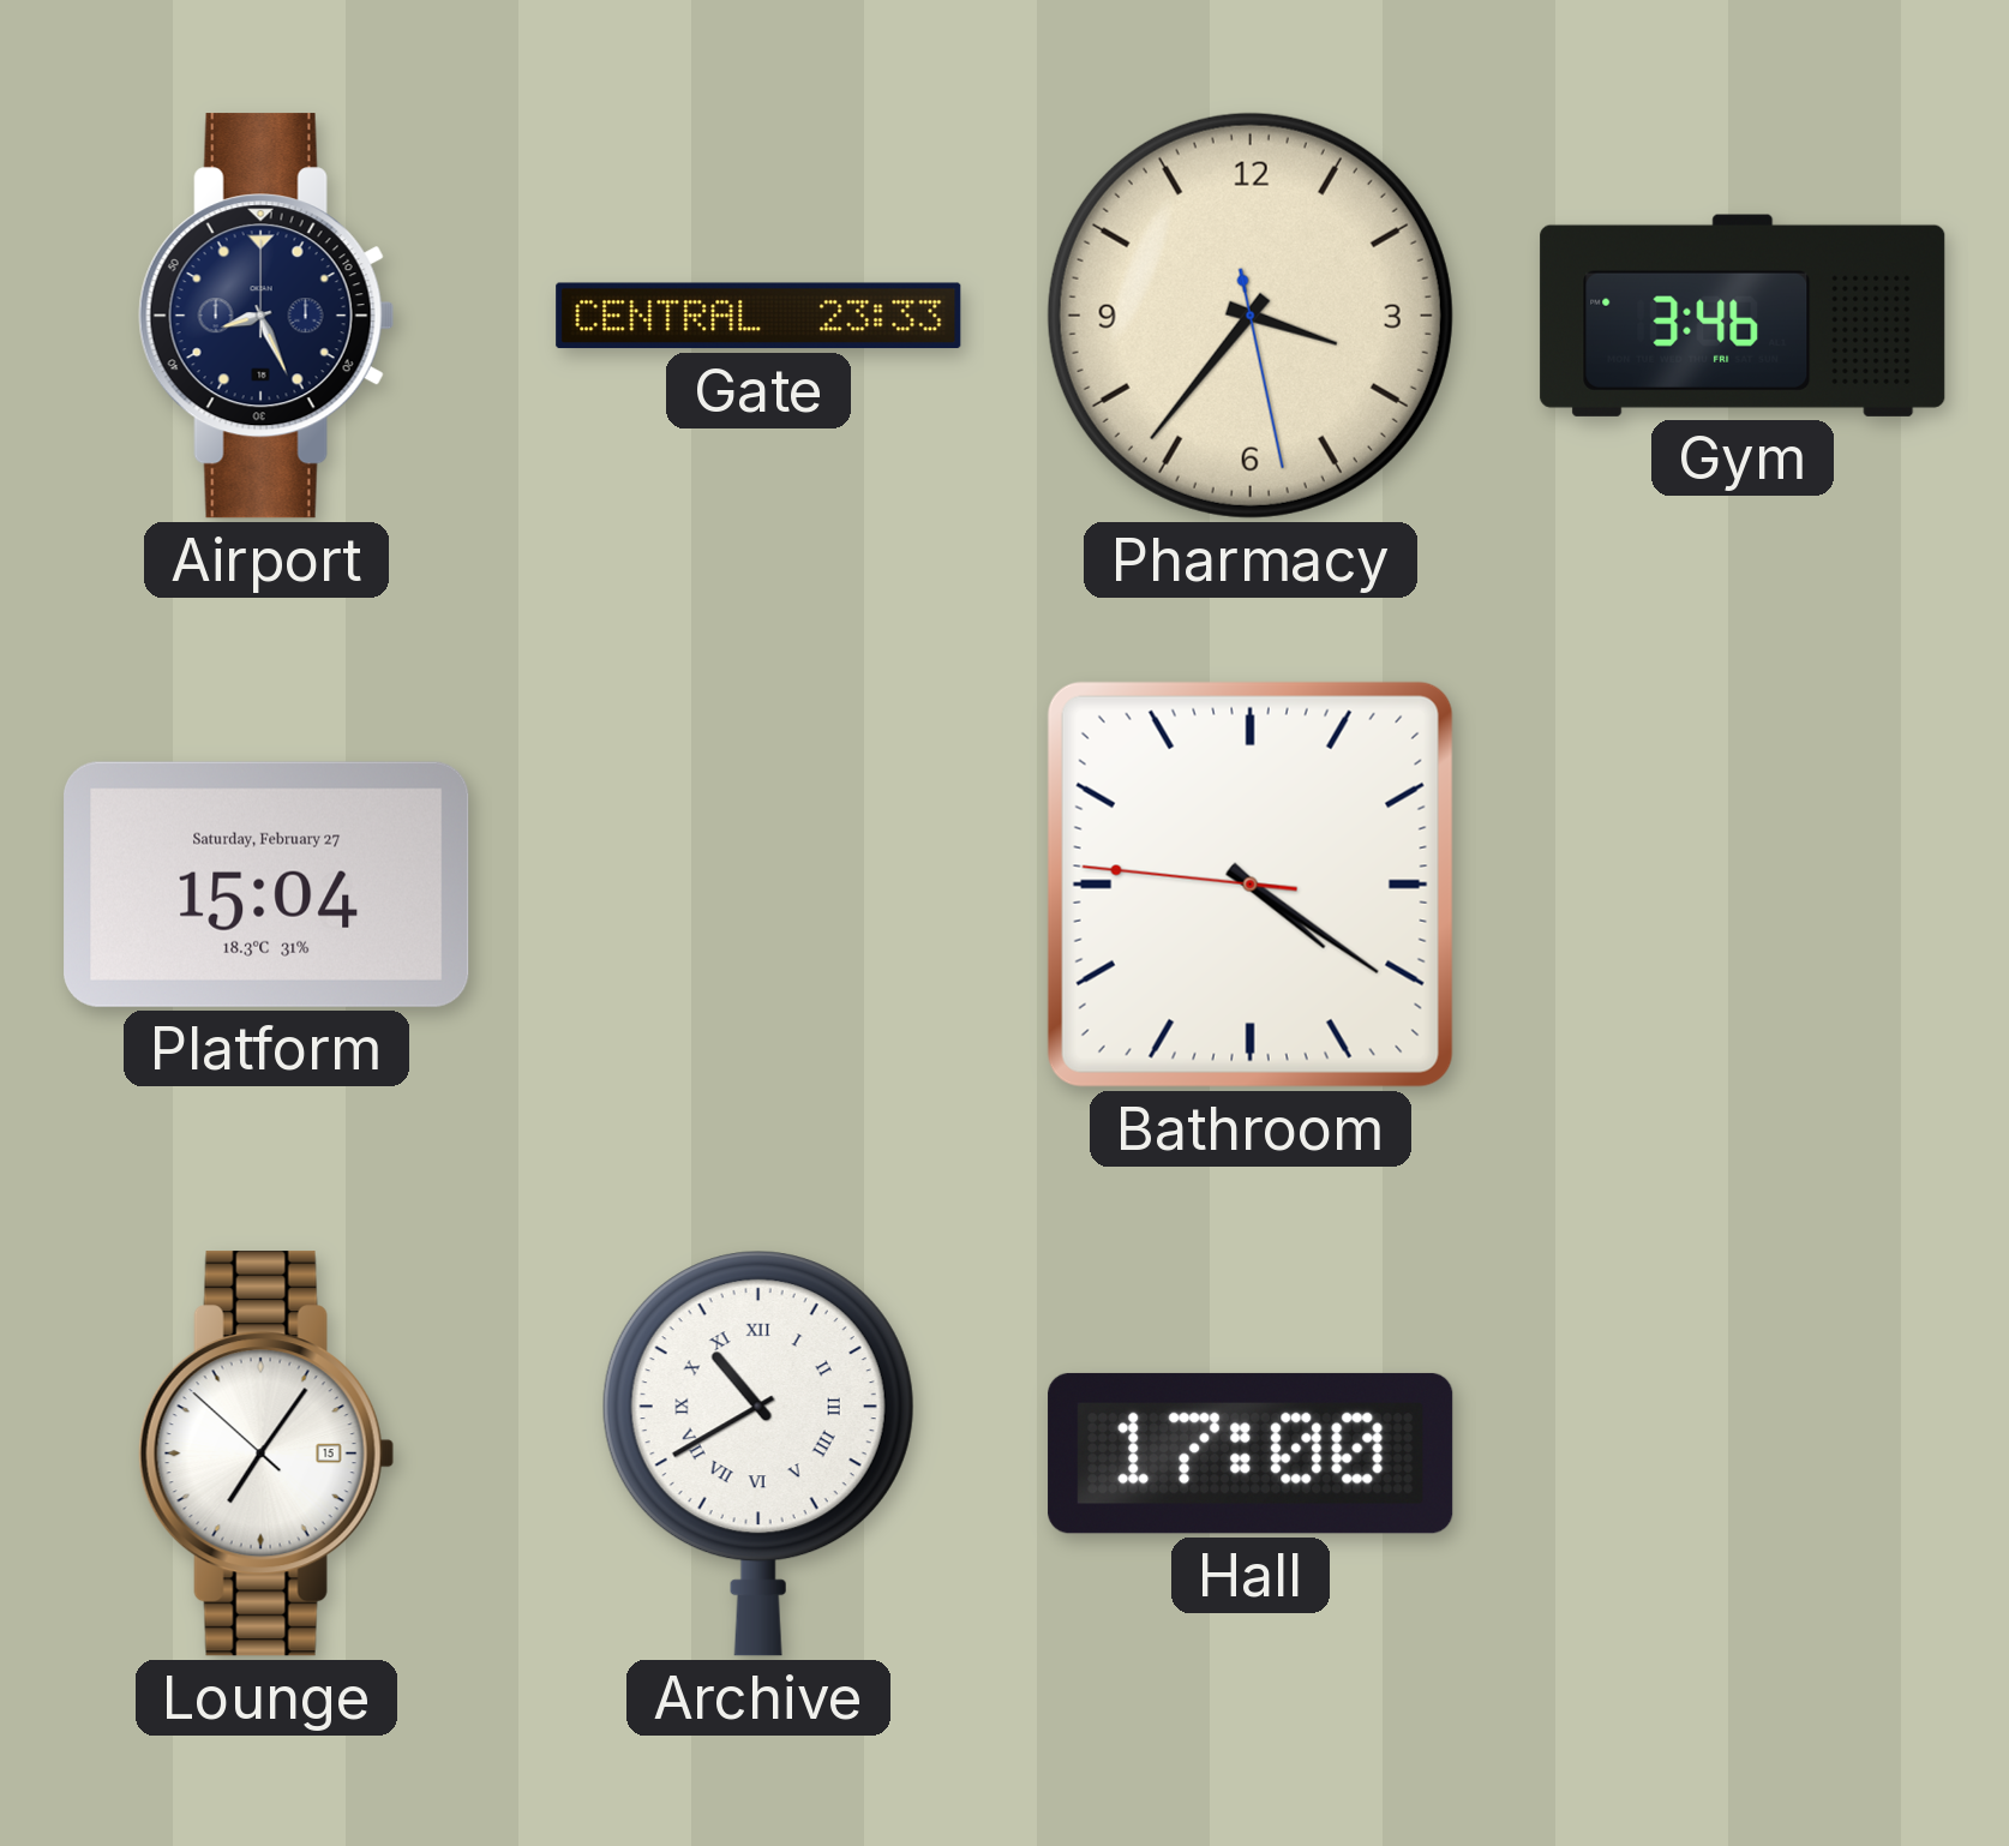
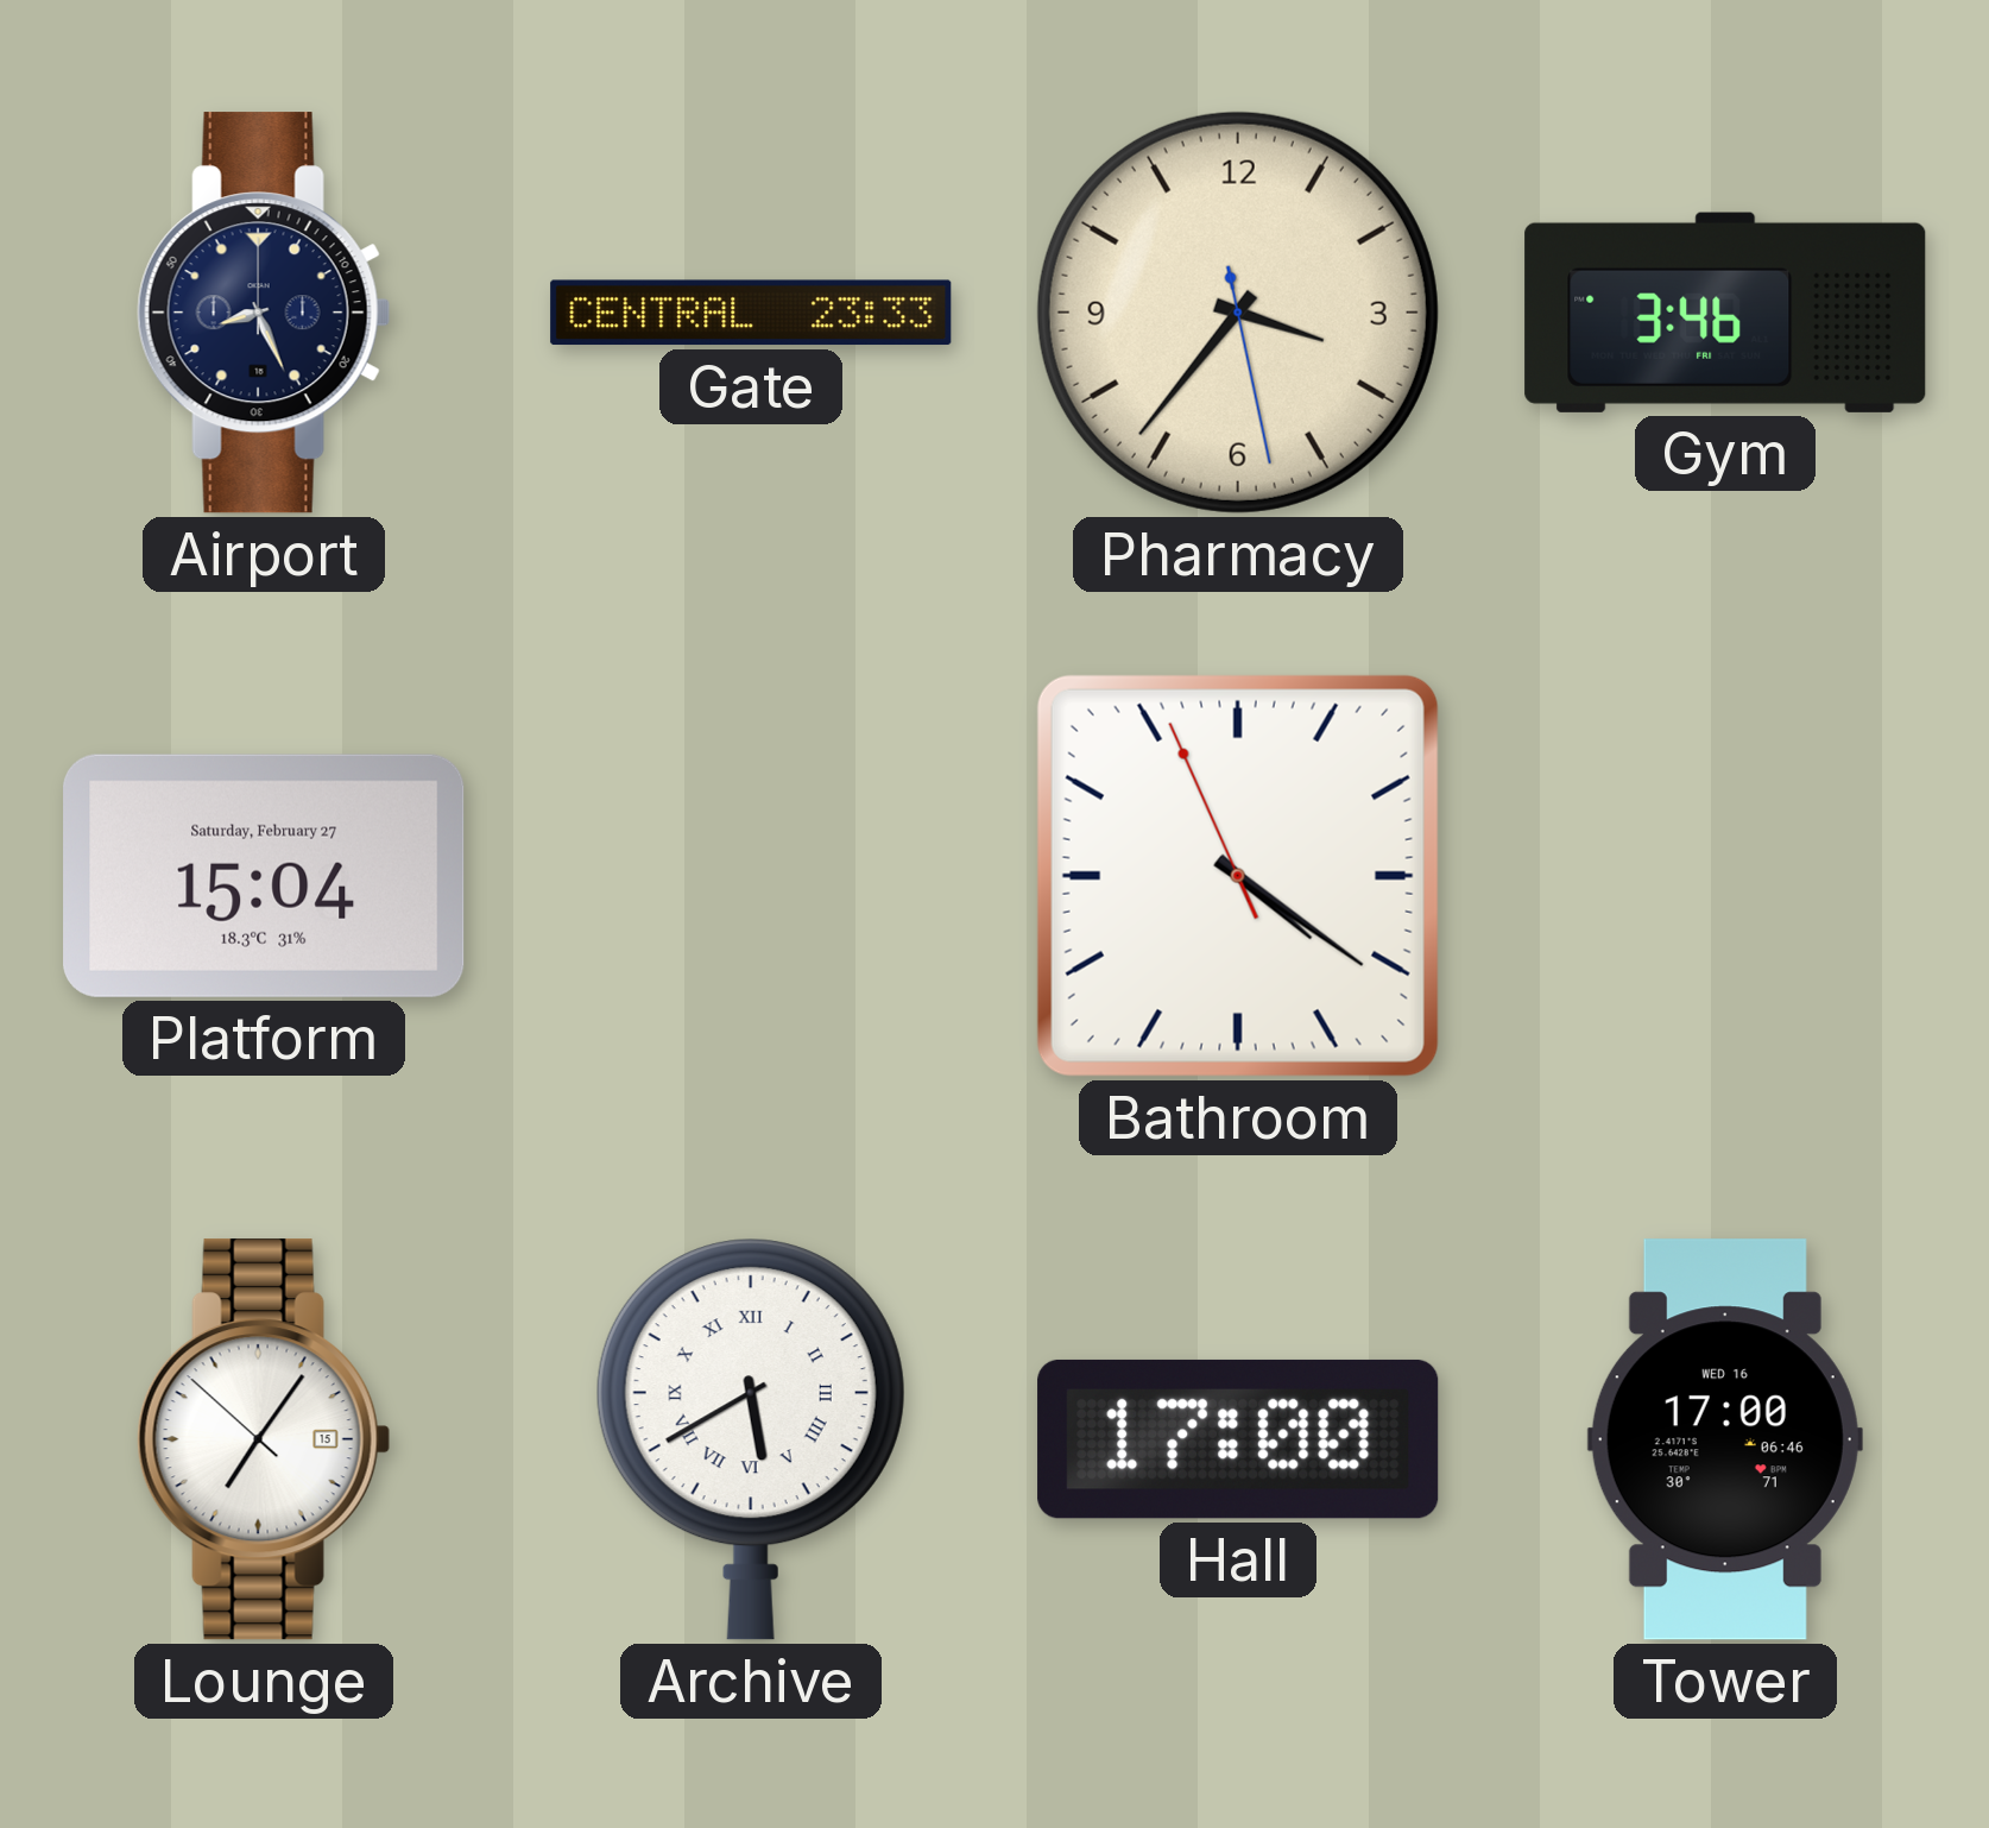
Bathroom: 4:20:46 -> 4:20:56 (1238, 876)
Archive: 10:40 -> 5:40 (751, 1439)
Tower: none -> 17:00 (1725, 1439)
